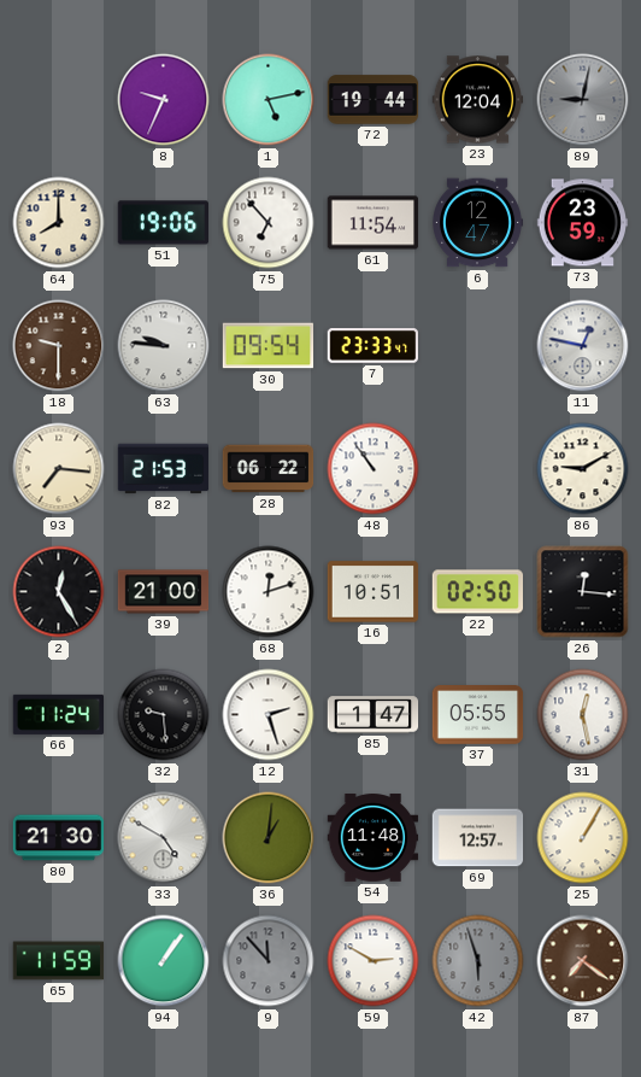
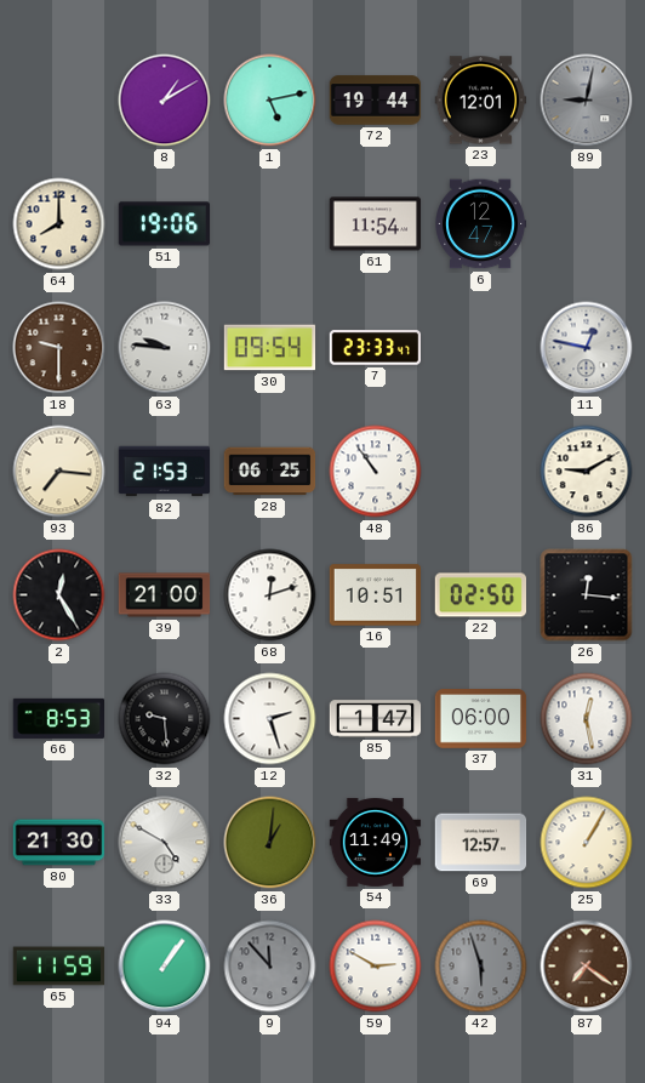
8: 9:34 -> 1:10 (165, 101)
23: 12:04 -> 12:01 (481, 101)
75: 6:53 -> none (269, 223)
73: 23:59 -> none (583, 223)
28: 06:22 -> 06:25 (270, 472)
66: 11:24 -> 8:53 (59, 718)
37: 05:55 -> 06:00 (481, 719)
54: 11:48 -> 11:49 (376, 843)
